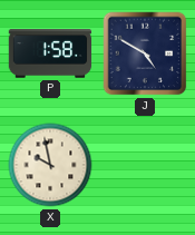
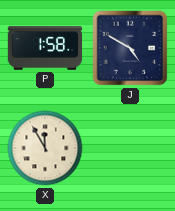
X: 9:58 -> 11:55 (45, 148)
